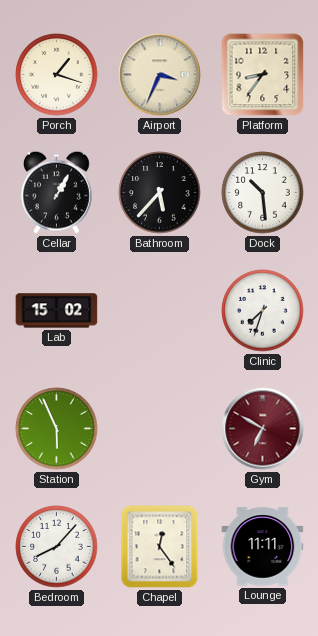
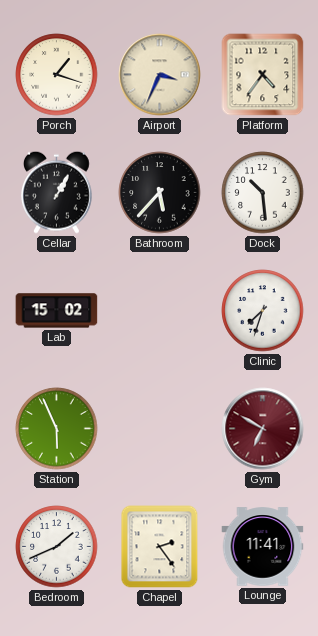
Platform: 8:36 -> 4:36 (263, 75)
Bedroom: 8:07 -> 1:41 (57, 547)
Chapel: 12:24 -> 2:24 (160, 547)
Lounge: 11:11 -> 11:41 (263, 547)
